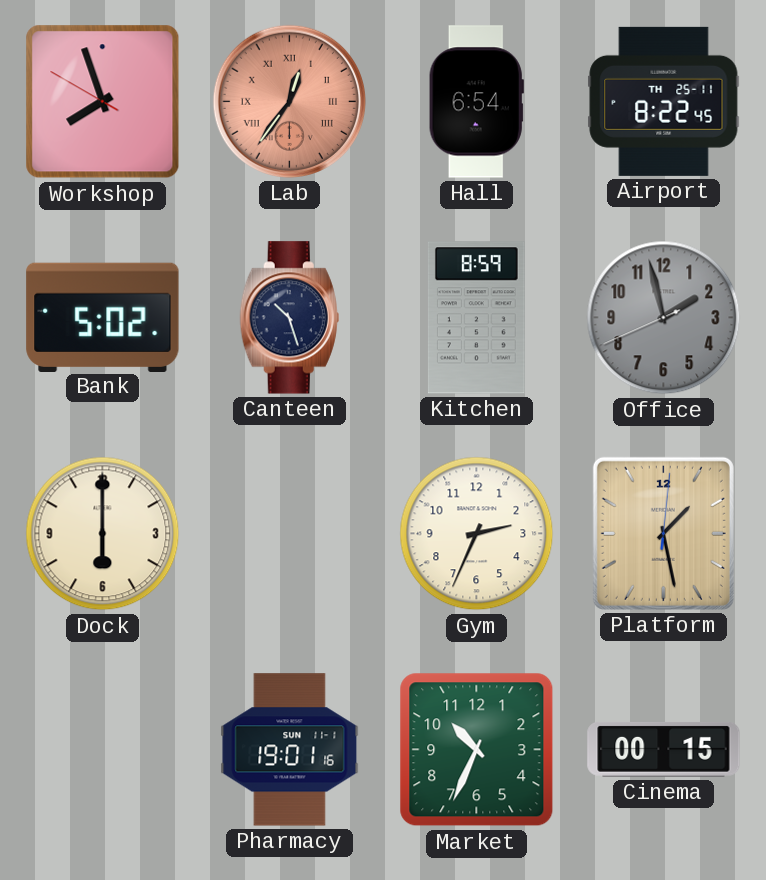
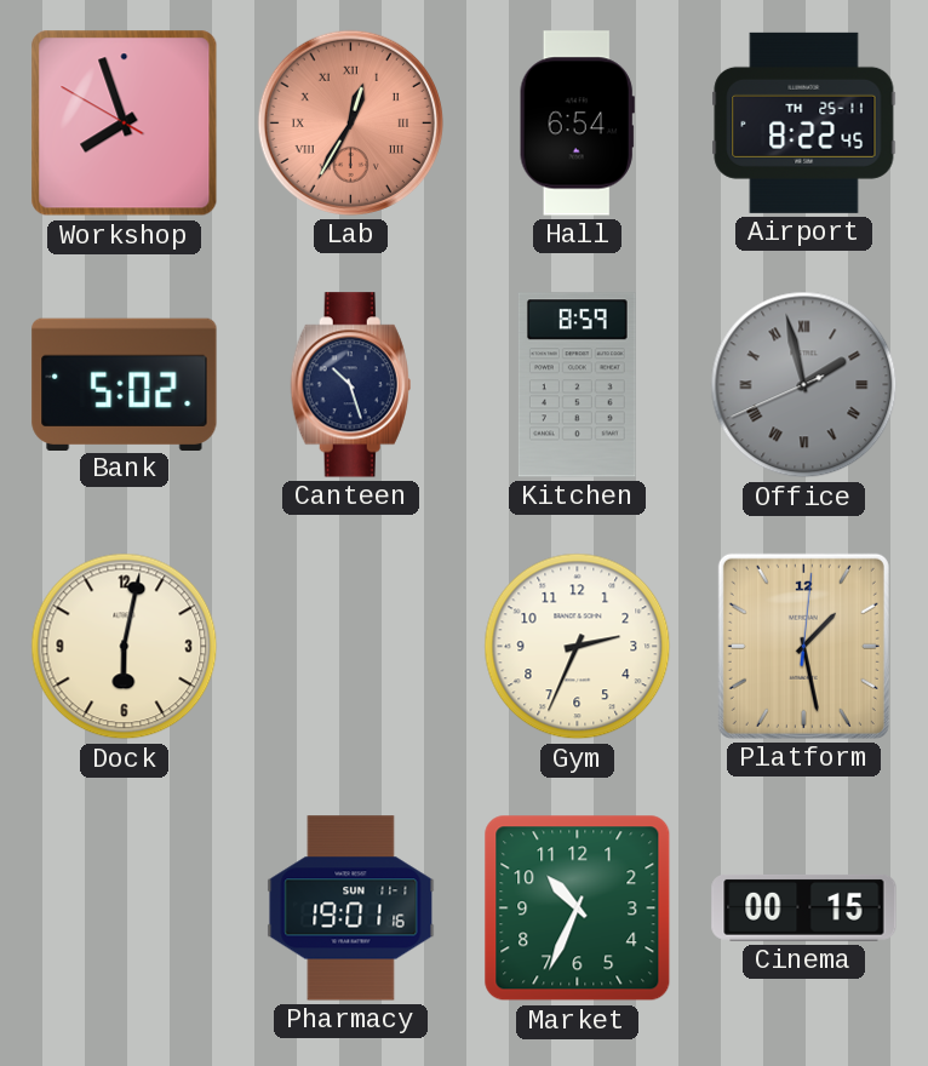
Lab: 12:36 -> 12:35 (350, 122)
Office numerals: Arabic -> Roman (804, 385)
Dock: 6:00 -> 6:02 (125, 647)
